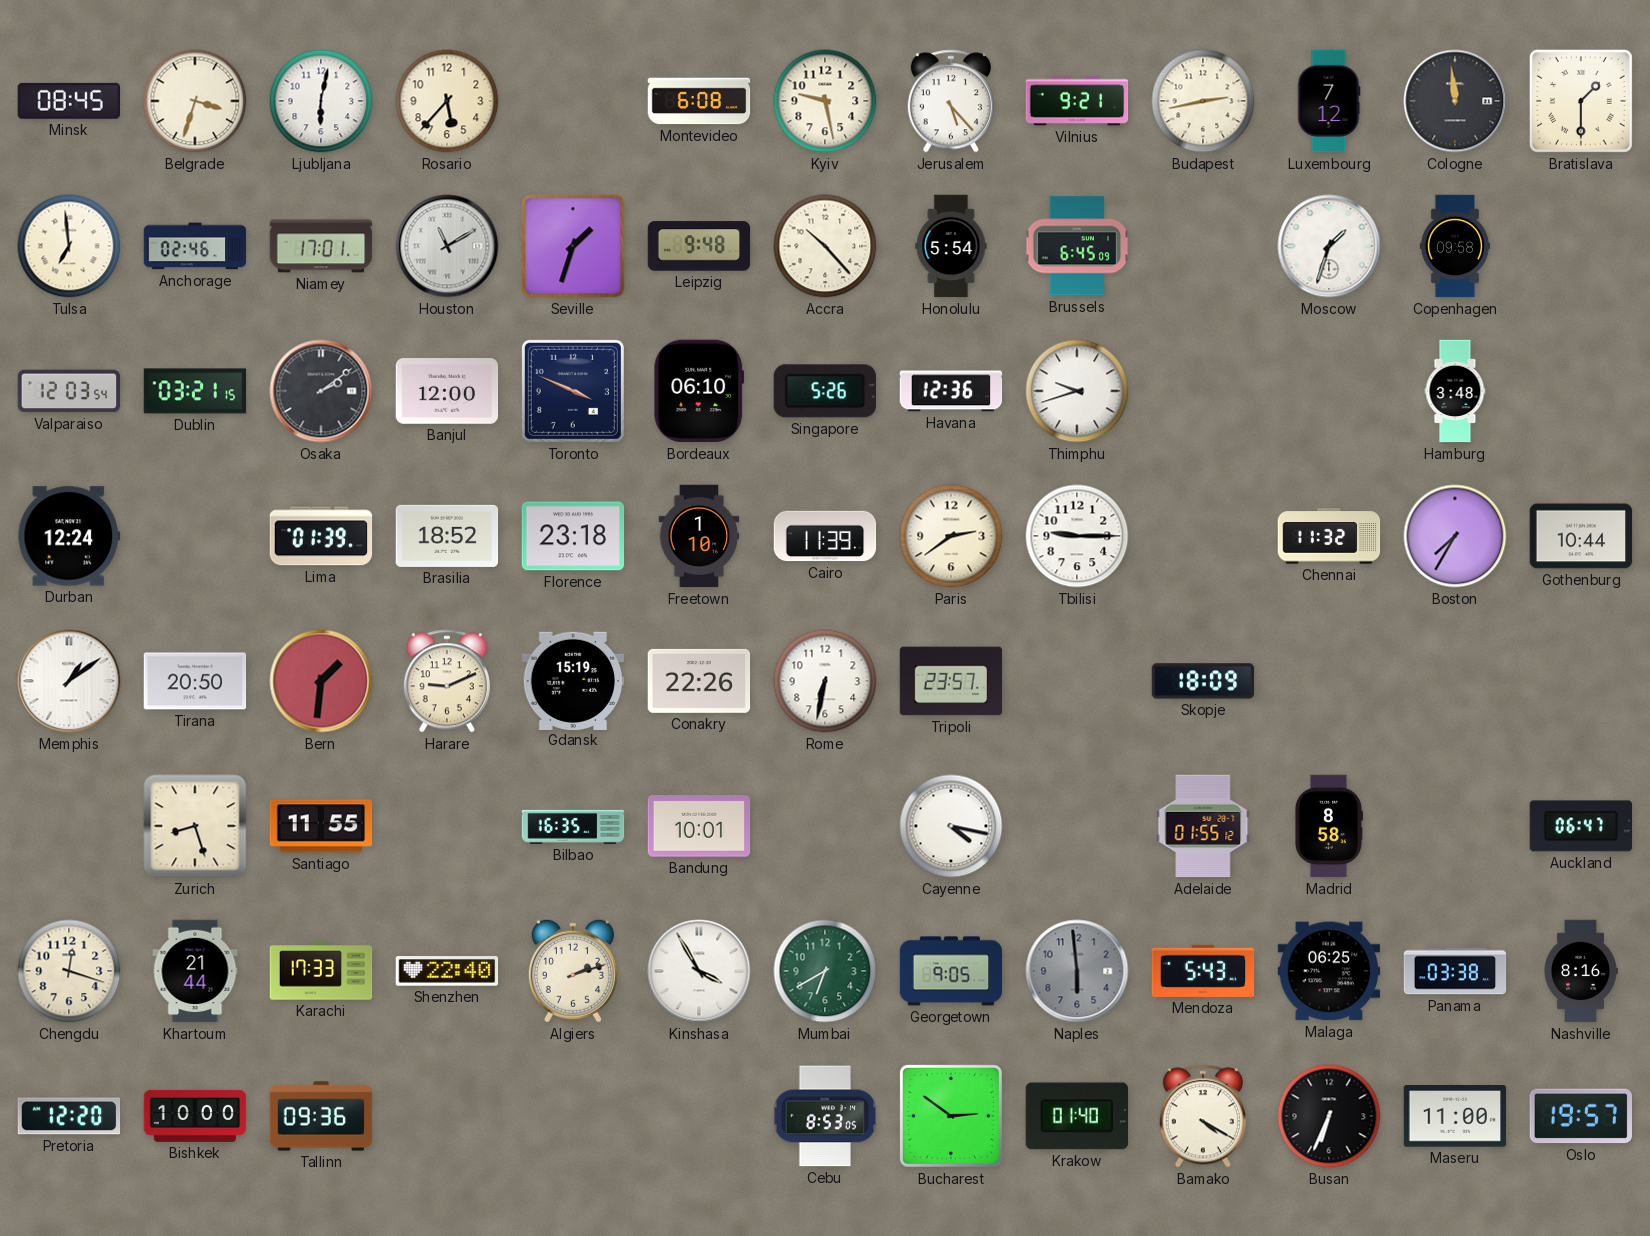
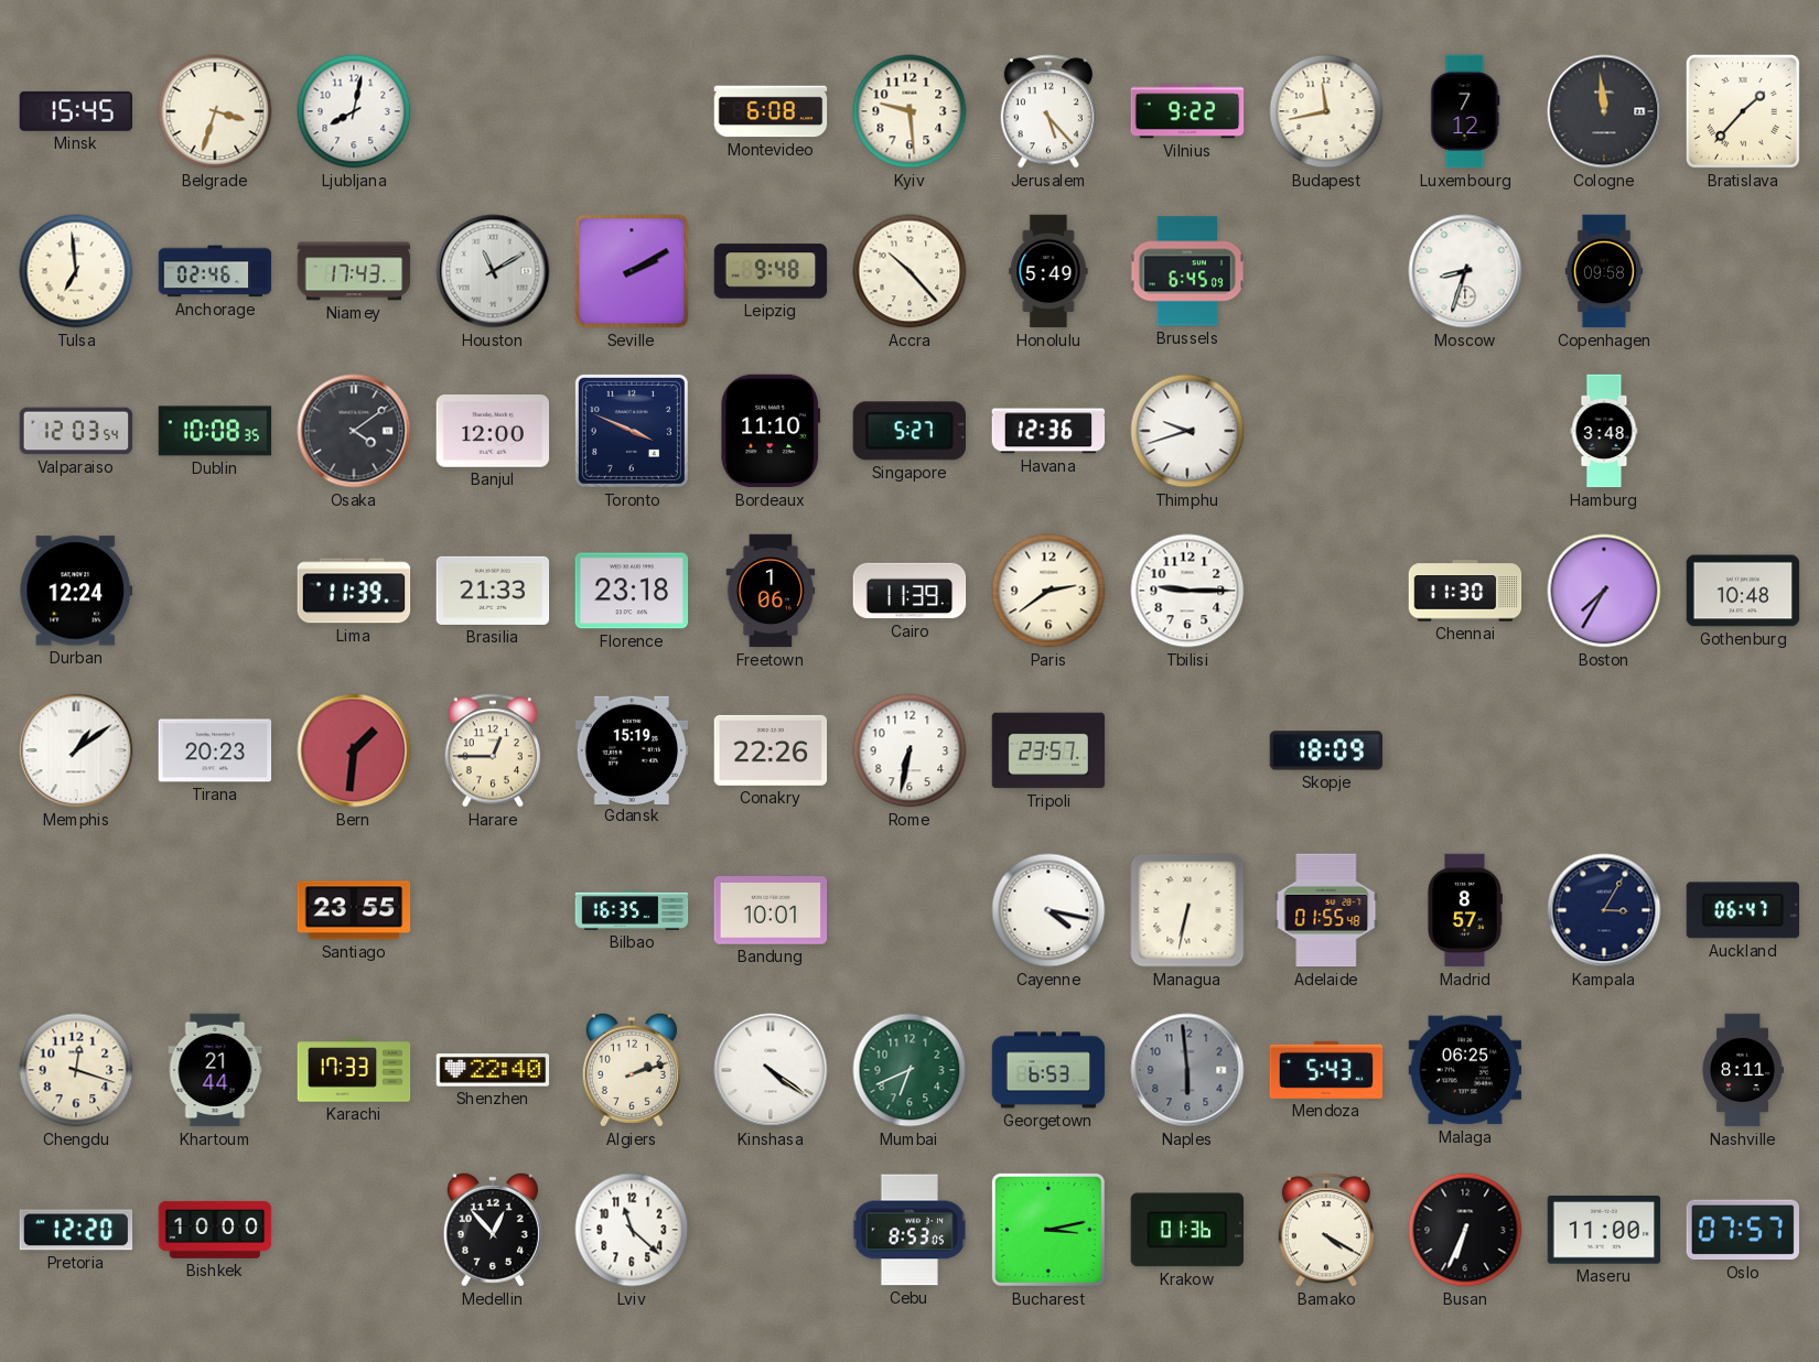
Minsk: 08:45 -> 15:45 (75, 111)
Ljubljana: 6:02 -> 8:02 (354, 111)
Rosario: 5:37 -> none (447, 101)
Kyiv: 9:28 -> 9:29 (910, 111)
Vilnius: 9:21 -> 9:22 (1187, 111)
Budapest: 2:43 -> 11:43 (1326, 111)
Bratislava: 1:30 -> 1:37 (1743, 111)
Niamey: 17:01 -> 17:43 (354, 271)
Seville: 1:33 -> 2:10 (632, 271)
Honolulu: 5:54 -> 5:49 (1048, 271)
Moscow: 1:33 -> 8:33 (1465, 271)
Dublin: 03:21 -> 10:08 (215, 431)
Osaka: 2:09 -> 4:09 (354, 431)
Bordeaux: 06:10 -> 11:10 (771, 431)
Singapore: 5:26 -> 5:27 (910, 431)
Lima: 01:39 -> 11:39 (354, 591)
Brasilia: 18:52 -> 21:33 (493, 591)
Freetown: 1:10 -> 1:06 (771, 591)
Chennai: 11:32 -> 11:30 (1465, 591)
Gothenburg: 10:44 -> 10:48 (1743, 591)
Tirana: 20:50 -> 20:23 (215, 750)
Harare: 9:11 -> 12:45 (493, 750)
Zurich: 8:27 -> none (195, 826)
Santiago: 11:55 -> 23:55 (354, 910)
Managua: none -> 6:32 (1187, 910)
Adelaide: 01:55:12 -> 01:55:48 (1326, 910)
Madrid: 8:58 -> 8:57 (1464, 910)
Kampala: none -> 3:05 (1604, 910)
Kinshasa: 3:55 -> 4:21 (771, 1070)
Mumbai: 6:40 -> 6:41 (910, 1070)
Georgetown: 9:05 -> 6:53 (1048, 1070)
Panama: 03:38 -> none (1455, 971)
Nashville: 8:16 -> 8:11 (1743, 1070)
Tallinn: 09:36 -> none (321, 1116)
Medellin: none -> 12:53 (493, 1230)
Lviv: none -> 11:22 (632, 1230)
Bucharest: 2:51 -> 3:13 (1048, 1230)
Krakow: 01:40 -> 01:36 (1186, 1230)
Oslo: 19:57 -> 07:57 (1742, 1230)
